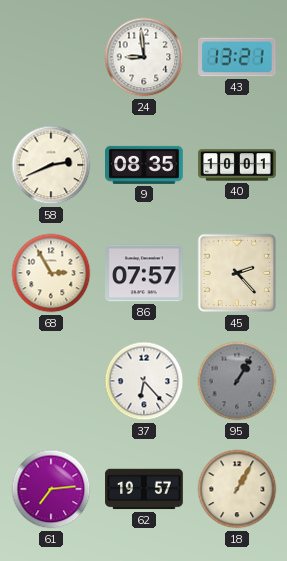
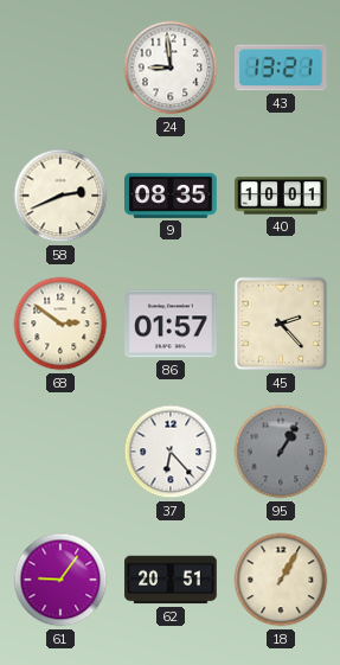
68: 2:55 -> 2:51 (60, 324)
86: 07:57 -> 01:57 (171, 324)
61: 7:14 -> 9:06 (60, 580)
62: 19:57 -> 20:51 (171, 580)
